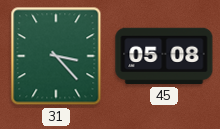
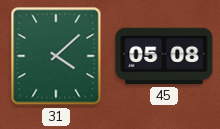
31: 3:23 -> 4:08 (56, 56)
